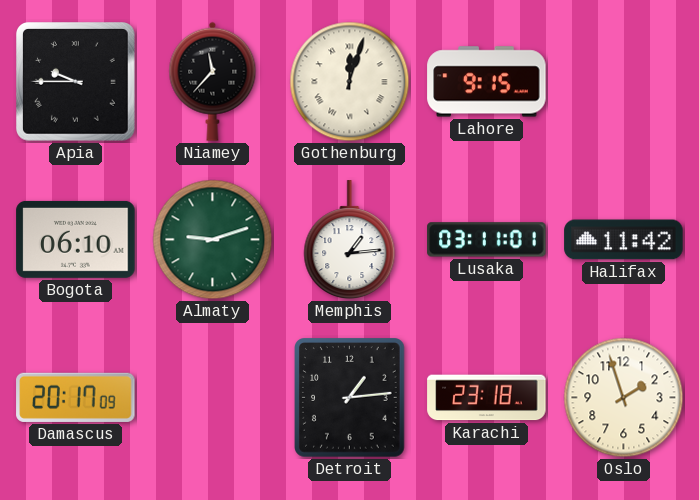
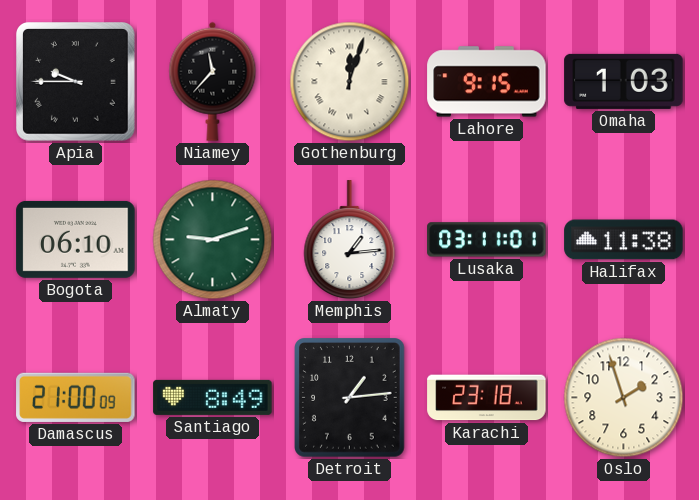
Omaha: none -> 1:03 (624, 81)
Halifax: 11:42 -> 11:38 (624, 240)
Damascus: 20:17 -> 21:00 (76, 397)
Santiago: none -> 8:49 (213, 397)
